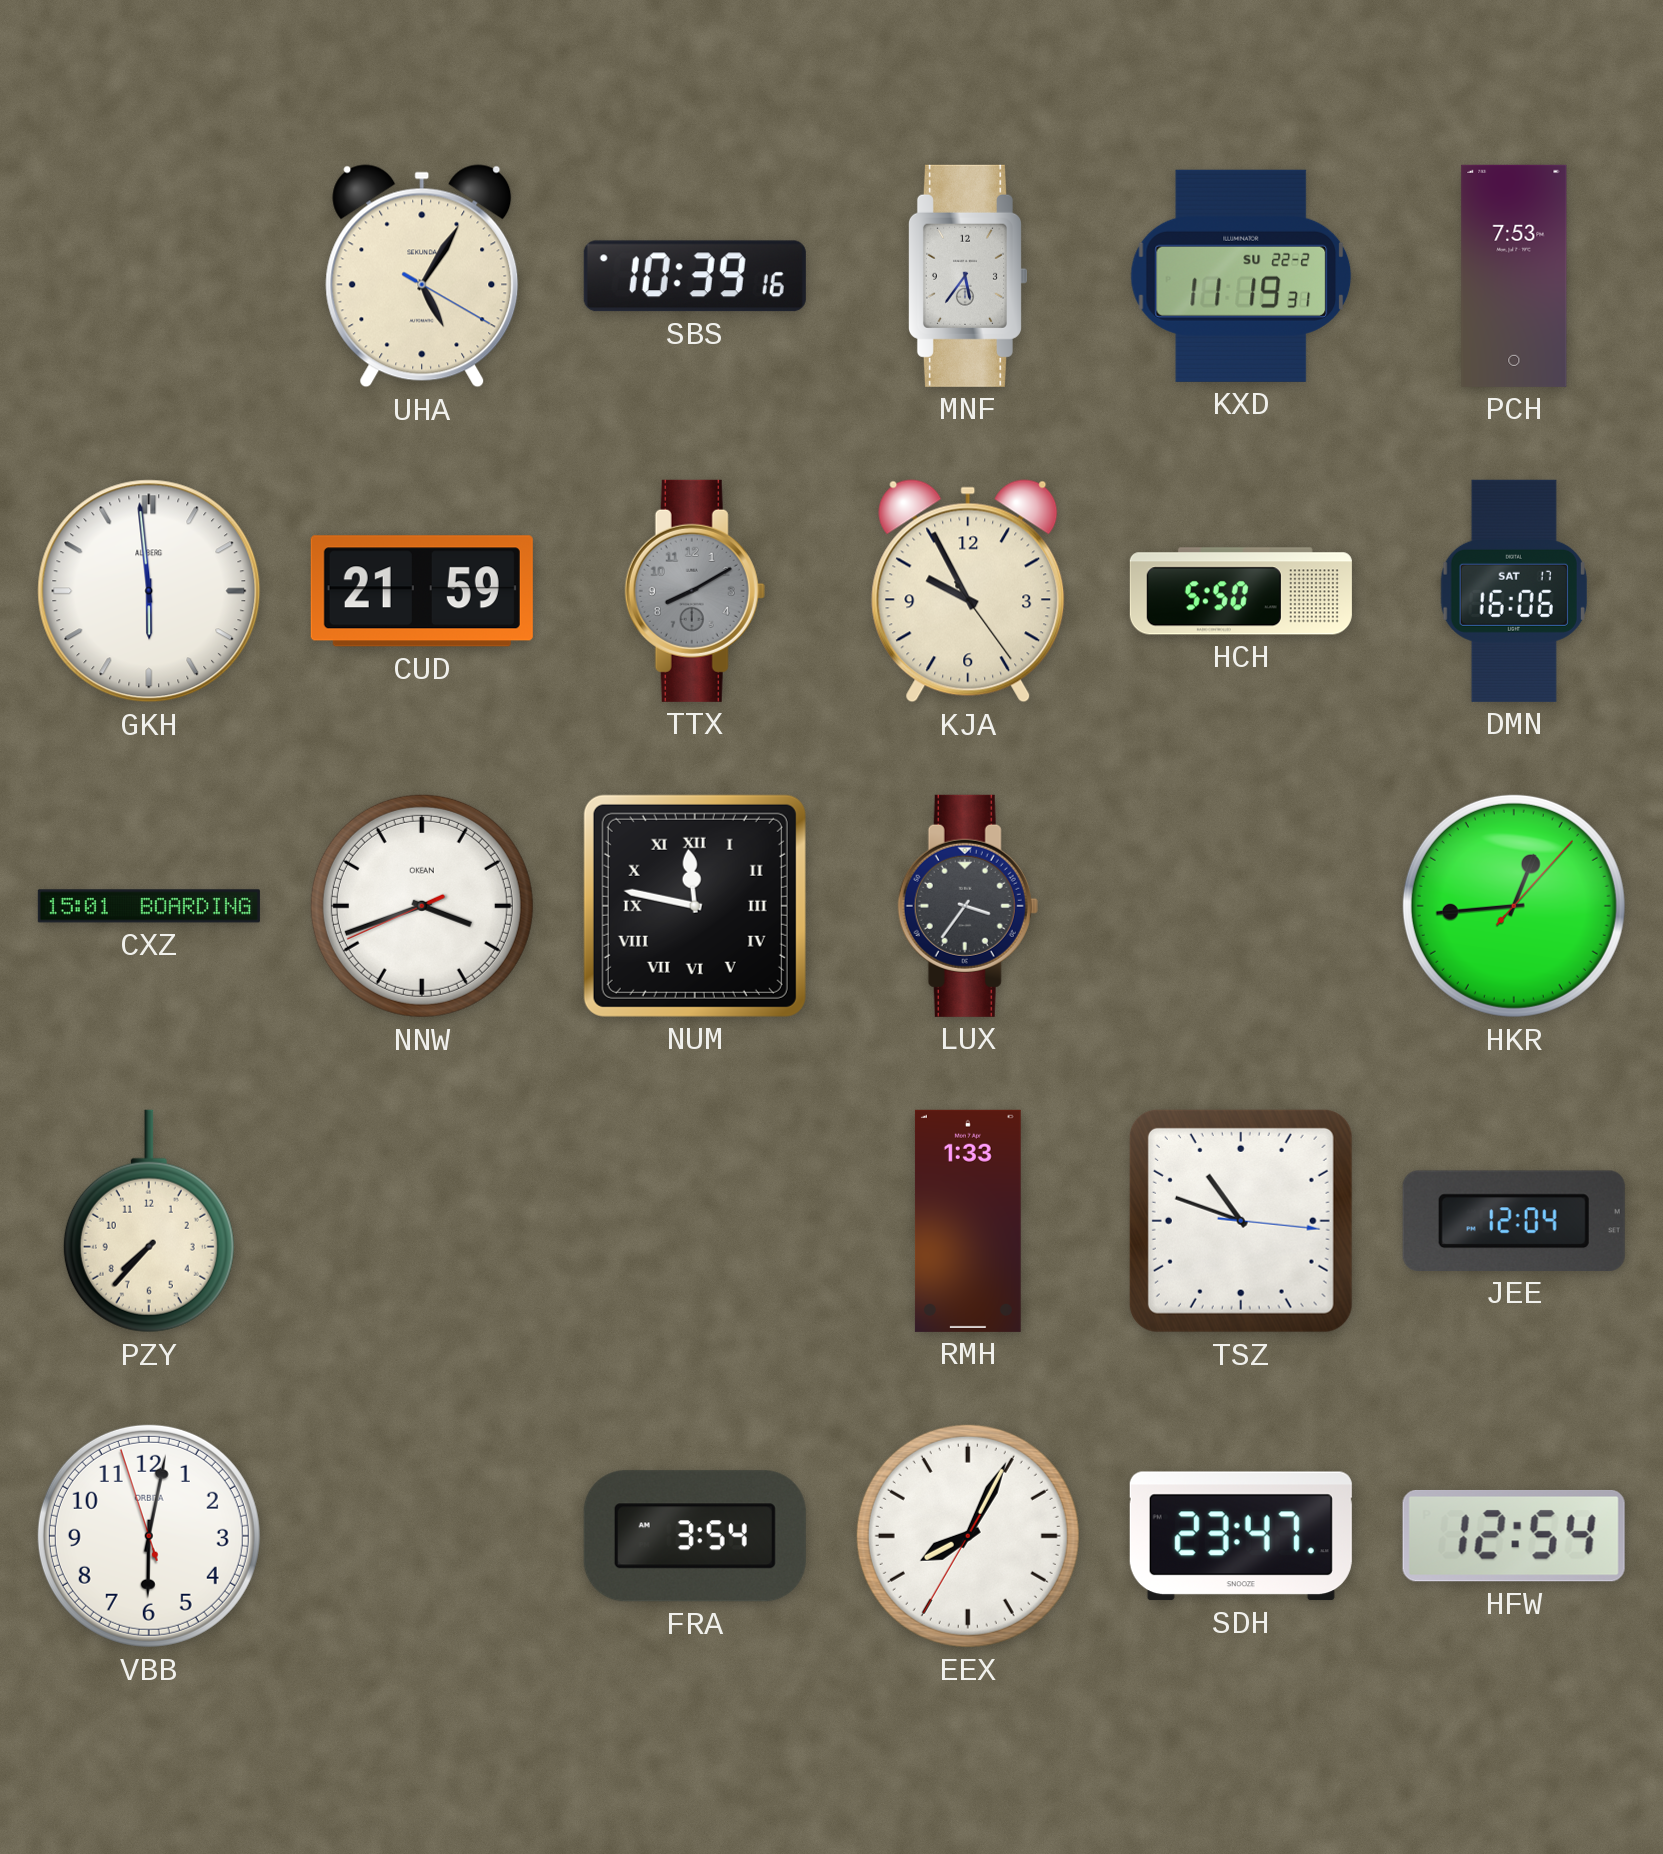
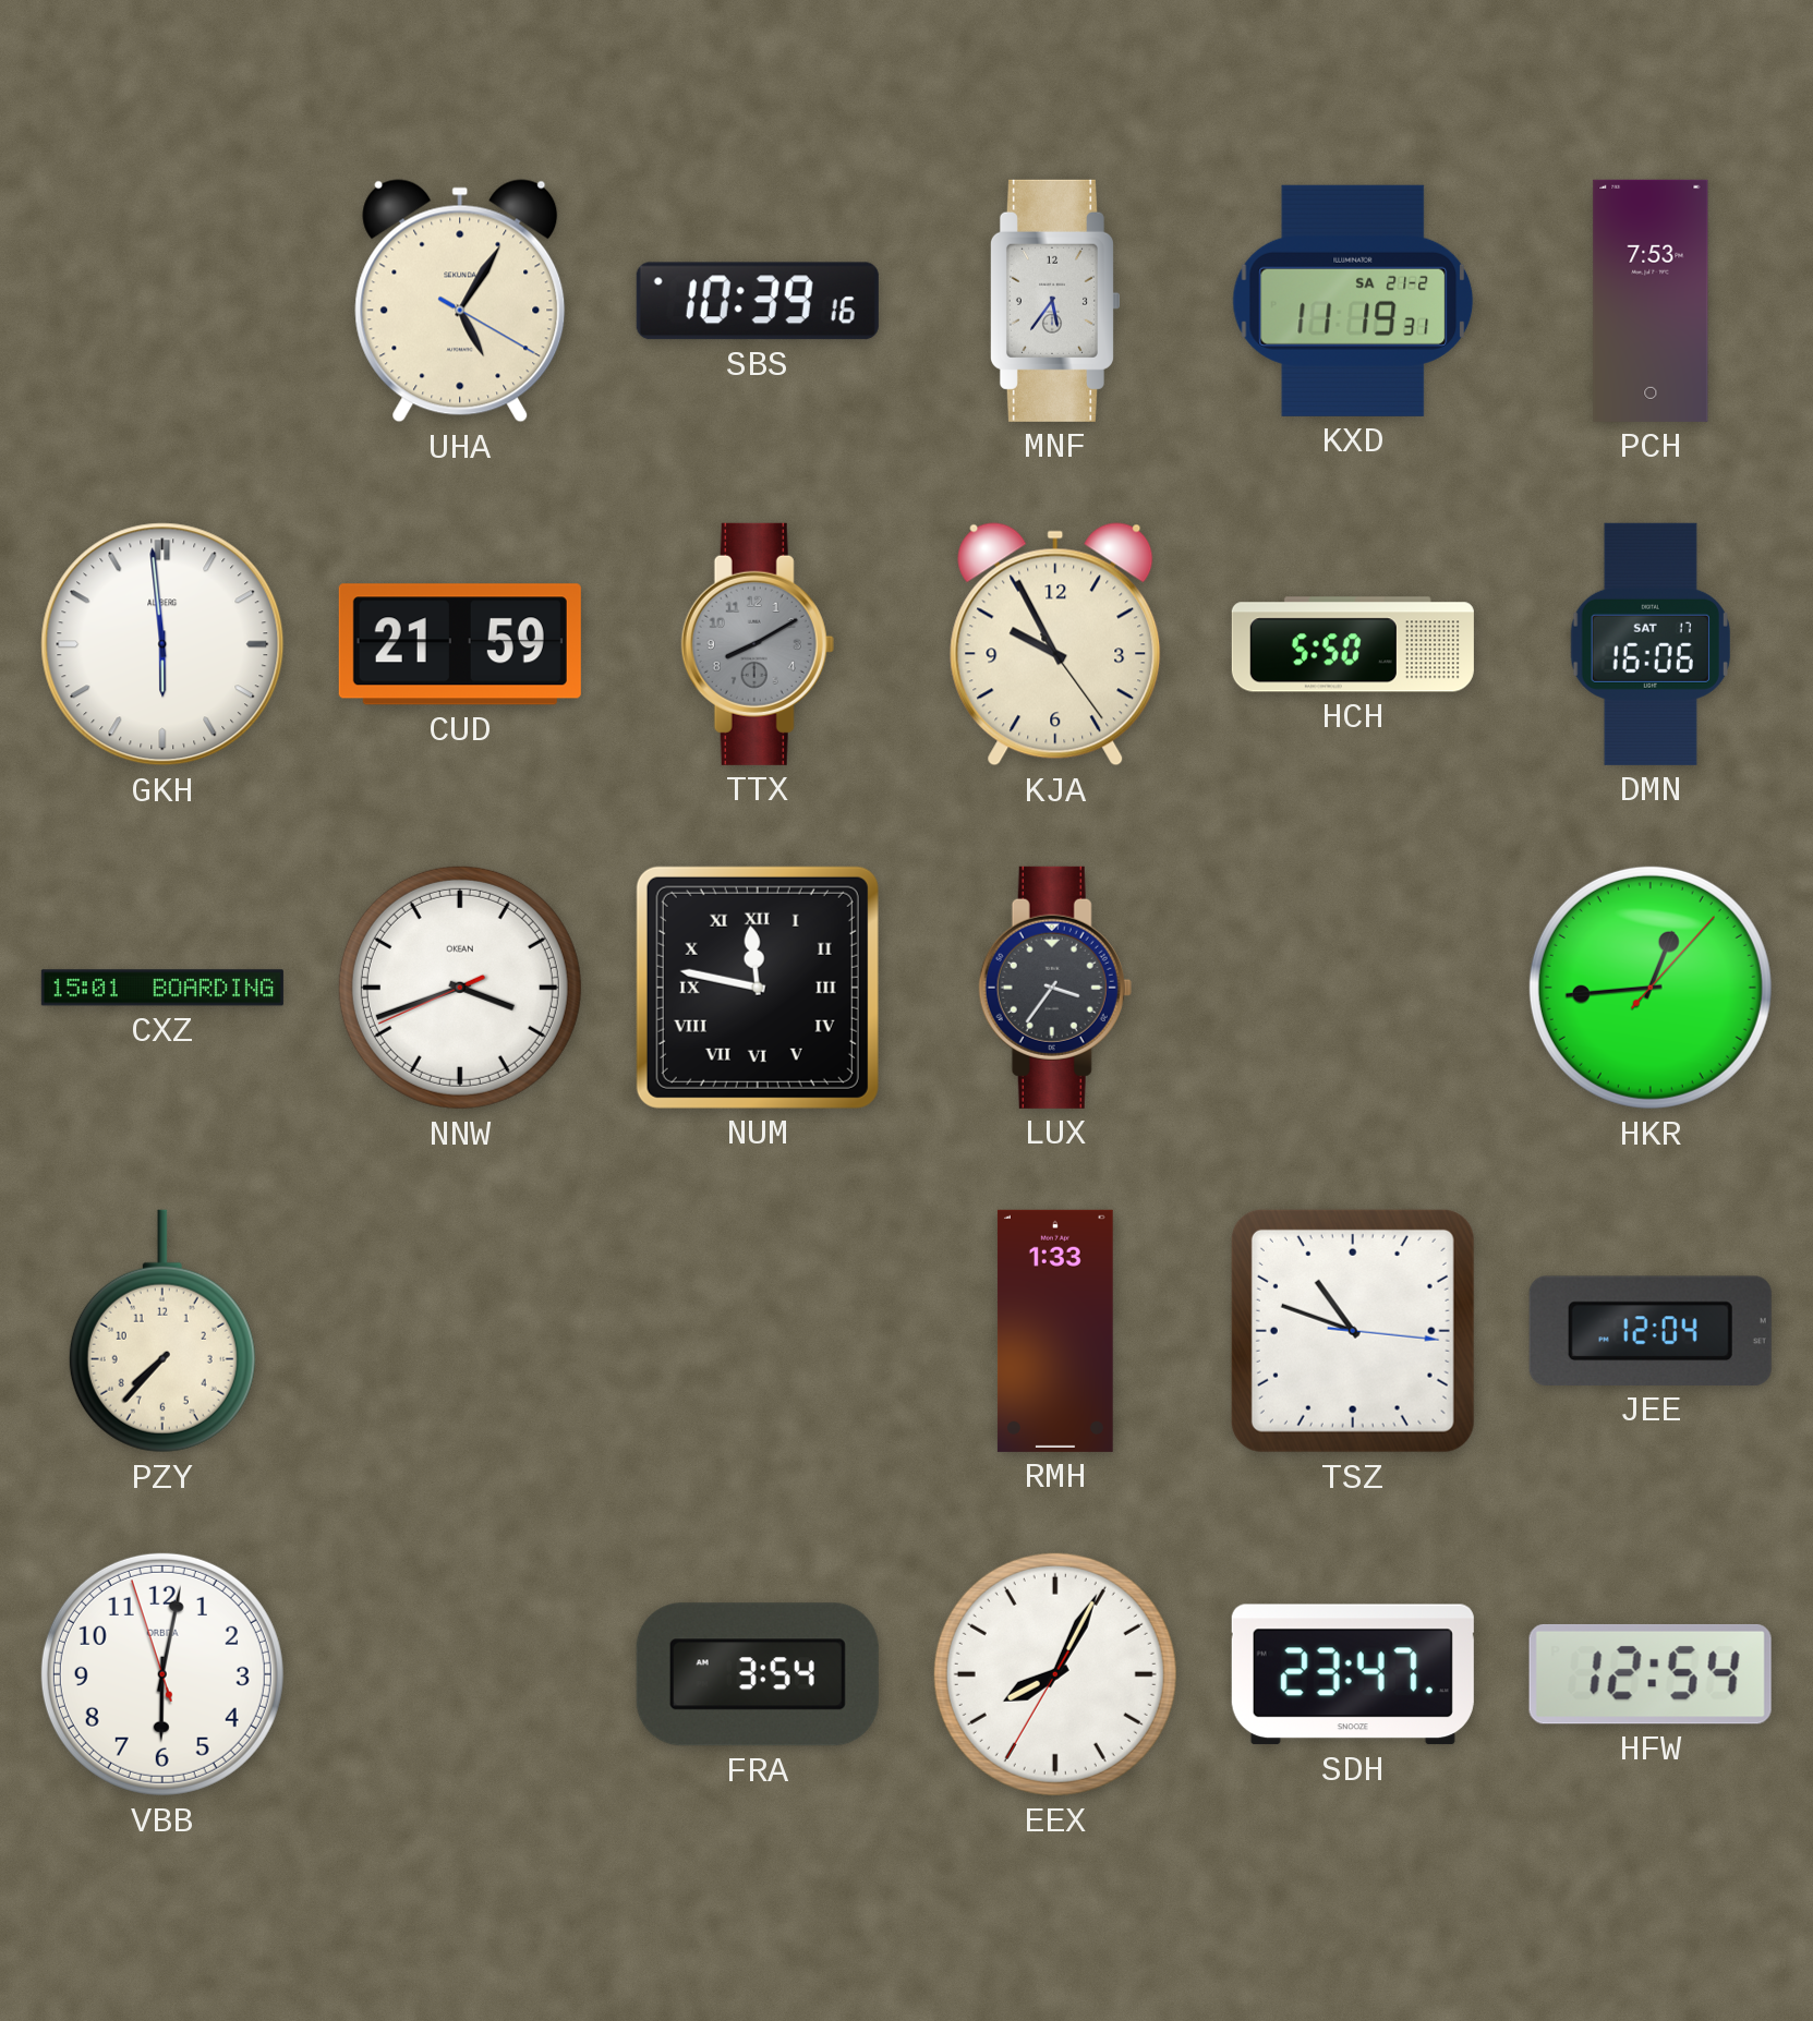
KXD date: SU 22-2 -> SA 21-2 (1353, 301)
